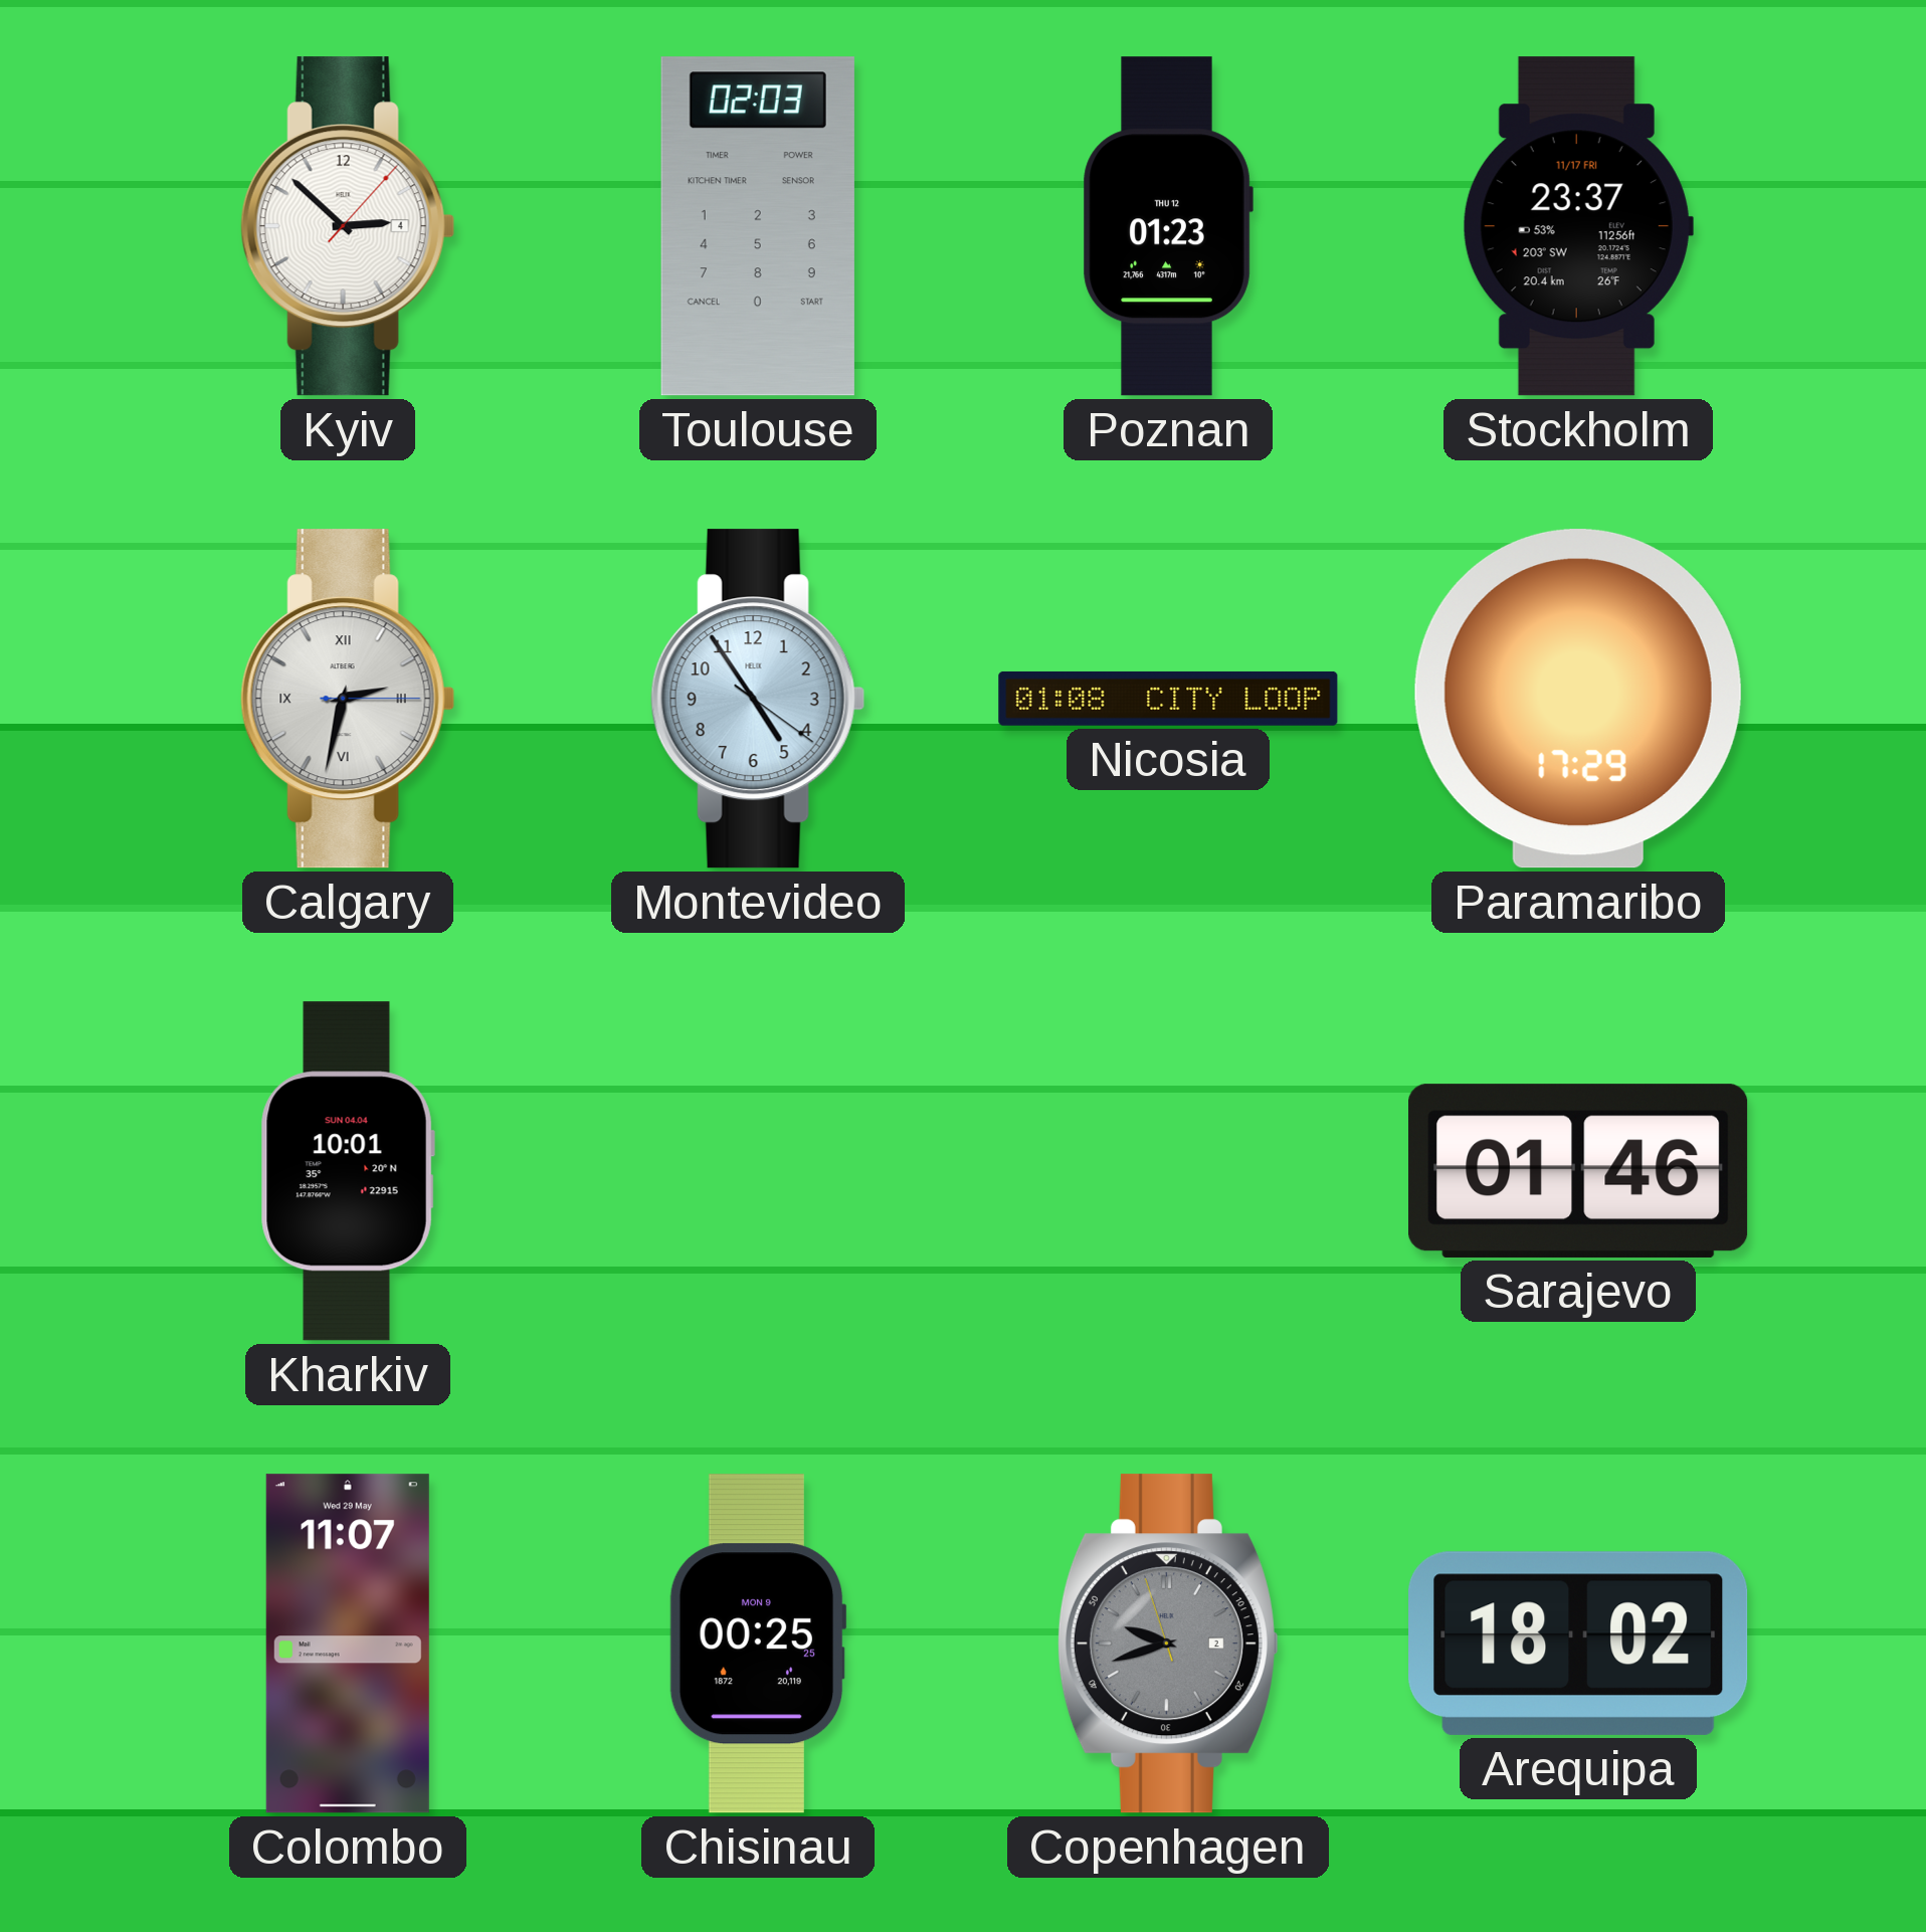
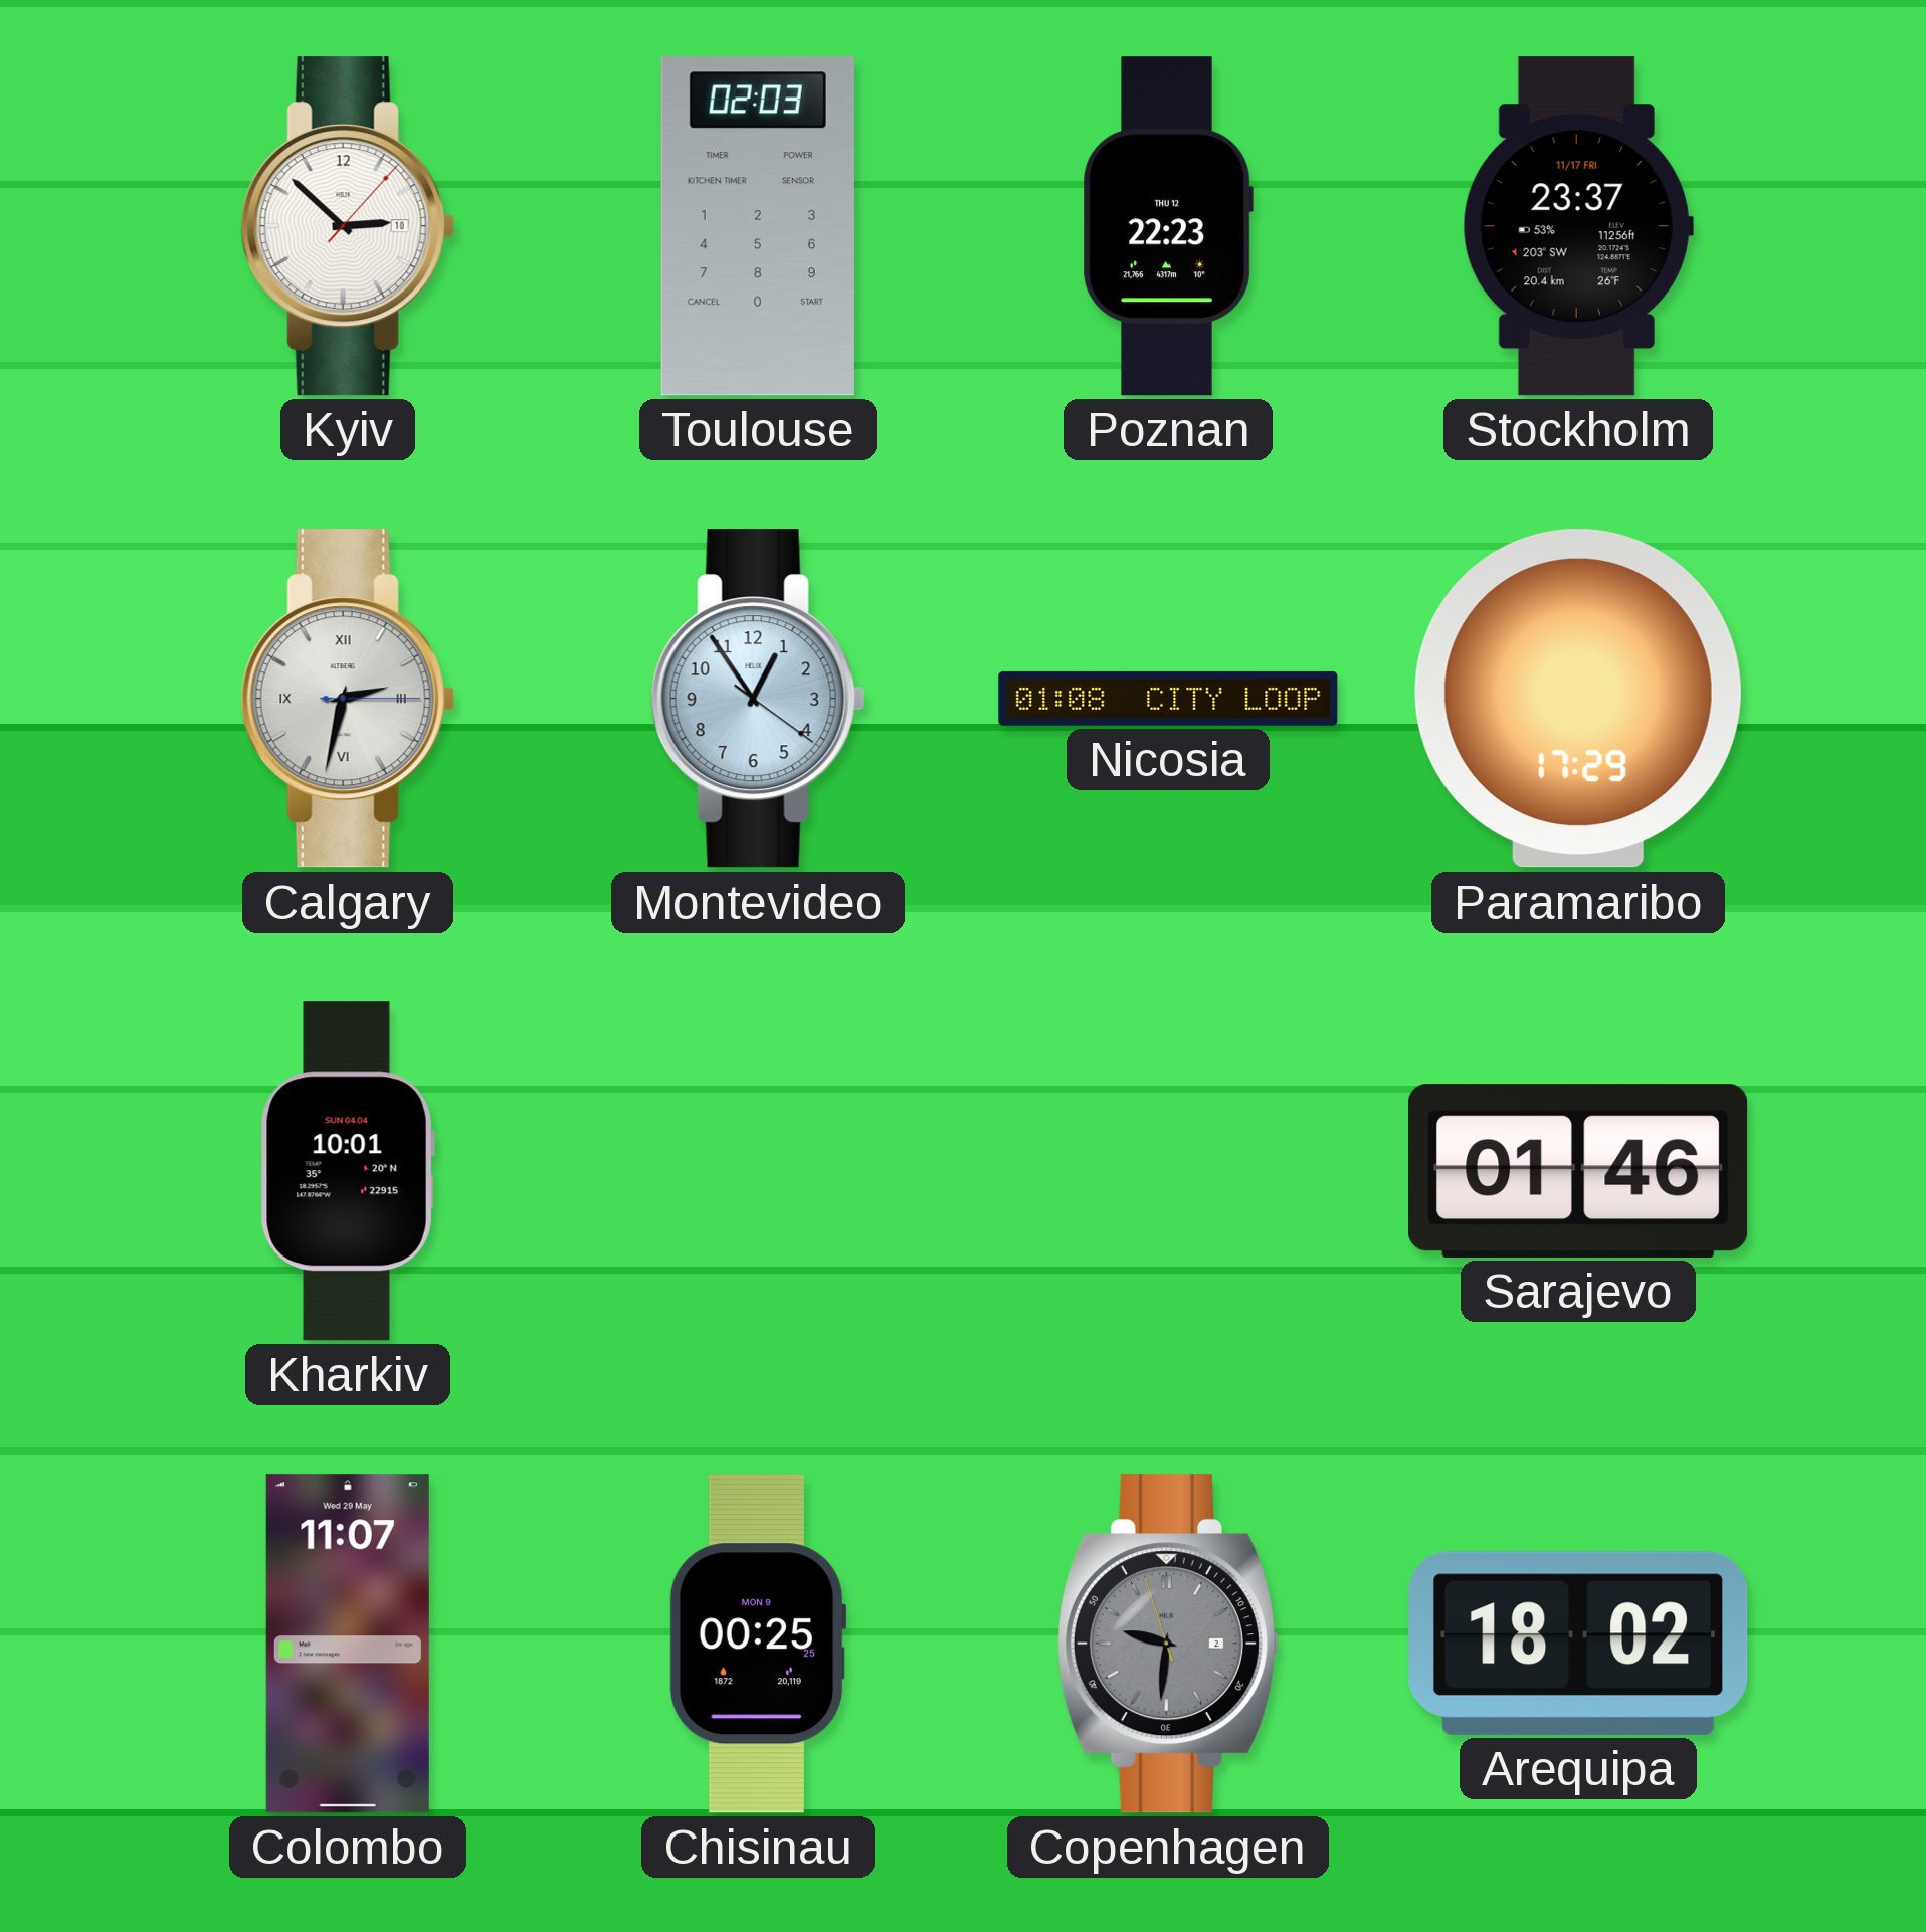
Kyiv date: 4 -> 10 (348, 226)
Poznan: 01:23 -> 22:23 (1168, 226)
Montevideo: 4:54 -> 12:54 (758, 699)
Copenhagen: 9:41 -> 9:30 (1168, 1644)
